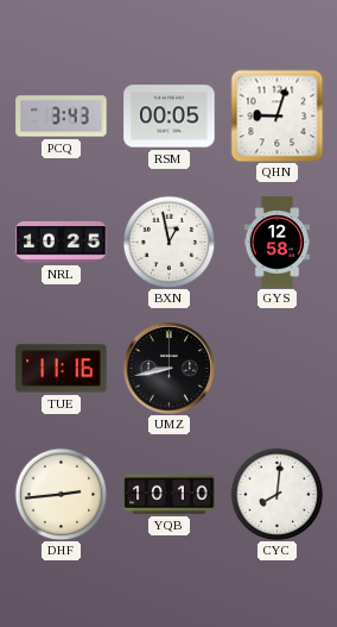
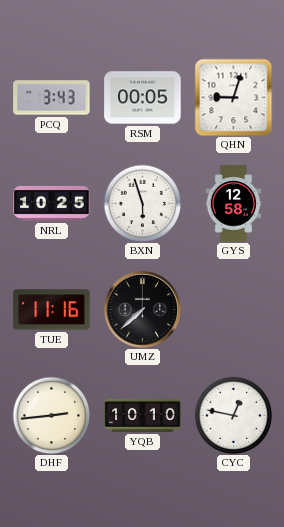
BXN: 12:58 -> 5:57 (142, 203)
UMZ: 8:43 -> 7:38 (142, 309)
CYC: 8:01 -> 12:47 (233, 415)
